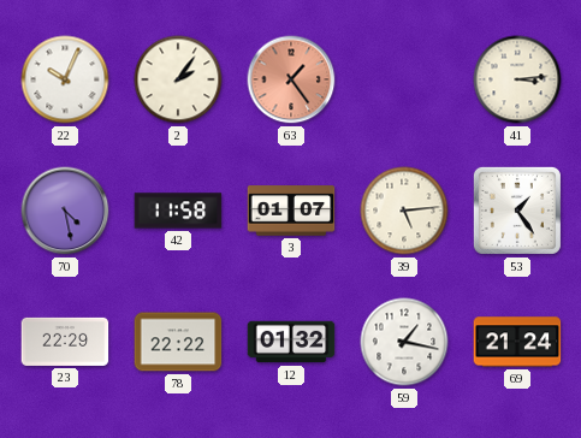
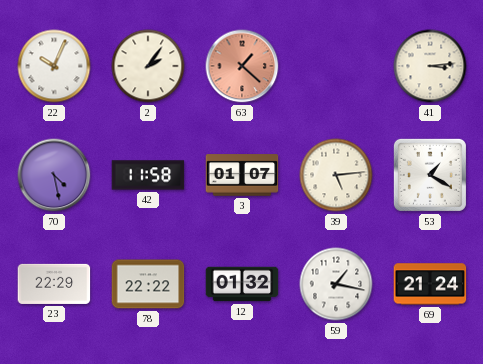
63: 1:24 -> 1:22 (242, 66)
53: 1:24 -> 1:20 (430, 175)
